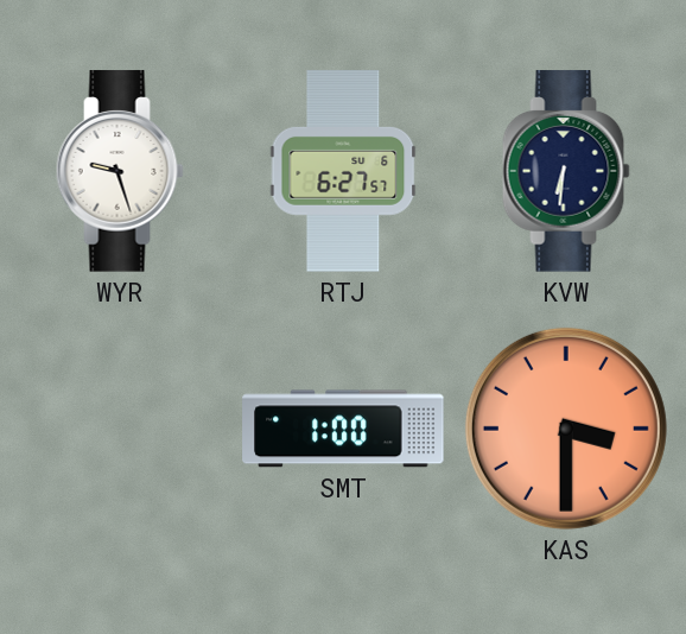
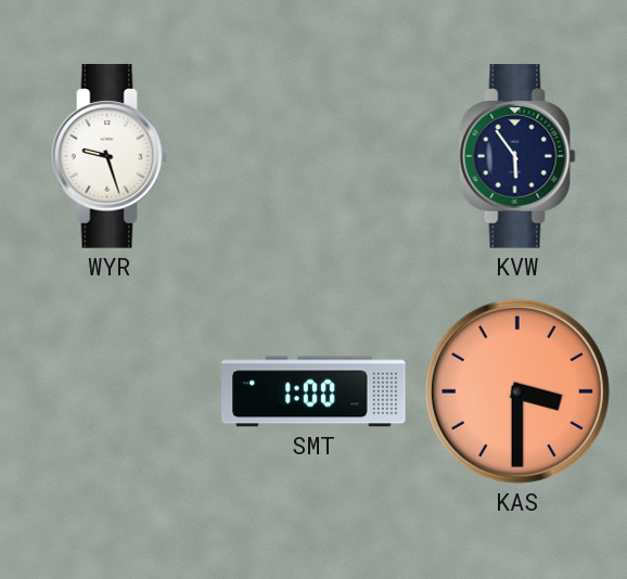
RTJ: 6:27 -> none (343, 171)
KVW: 6:31 -> 5:54 (517, 156)
